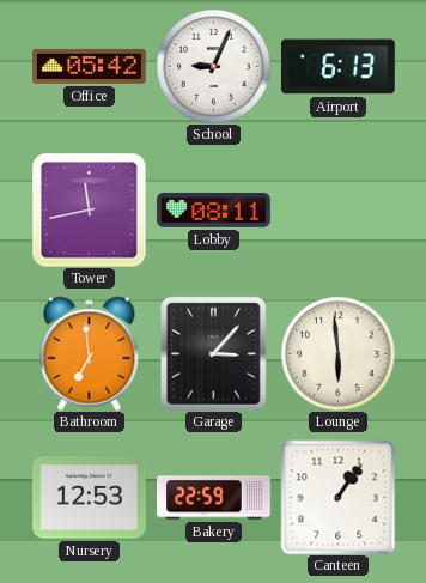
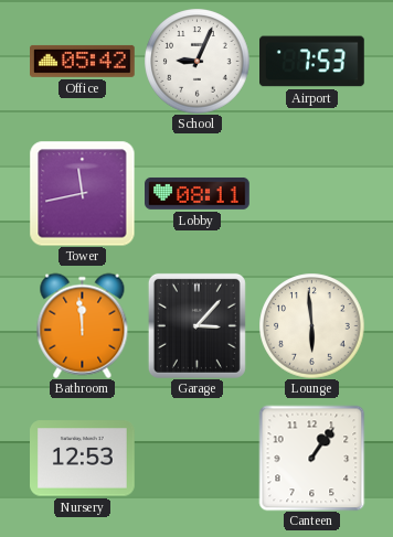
Airport: 6:13 -> 7:53 (312, 62)
Bathroom: 6:59 -> 11:59 (83, 325)
Bakery: 22:59 -> none (214, 498)
